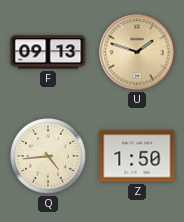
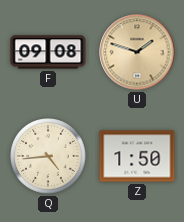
F: 09:13 -> 09:08 (48, 52)
